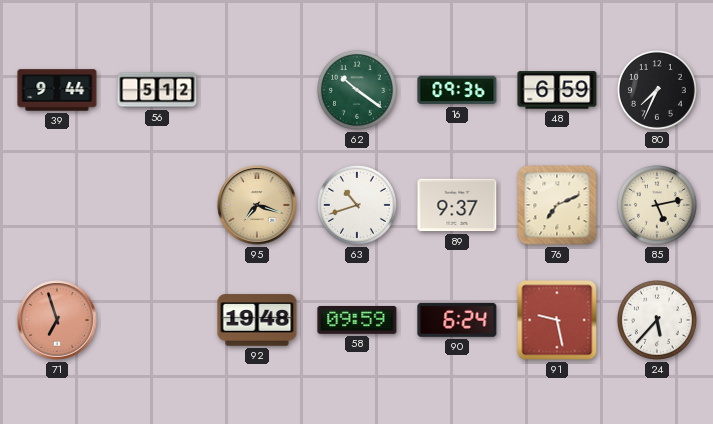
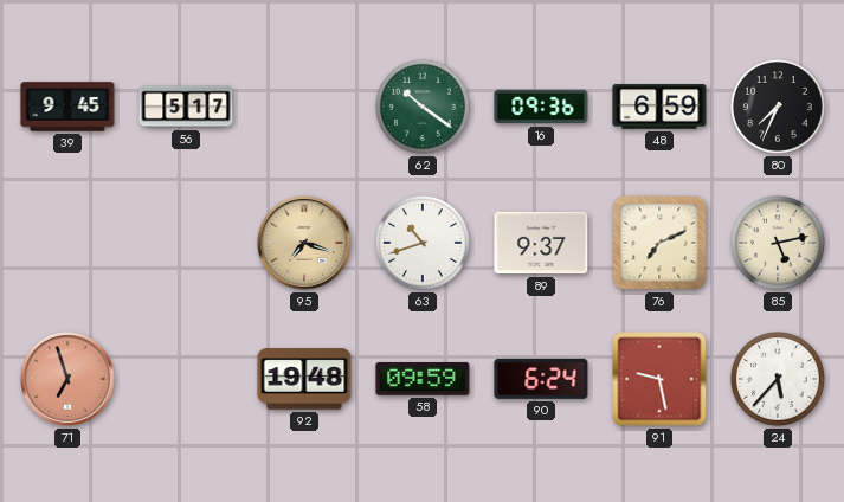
39: 9:44 -> 9:45 (67, 107)
56: 5:12 -> 5:17 (186, 107)
